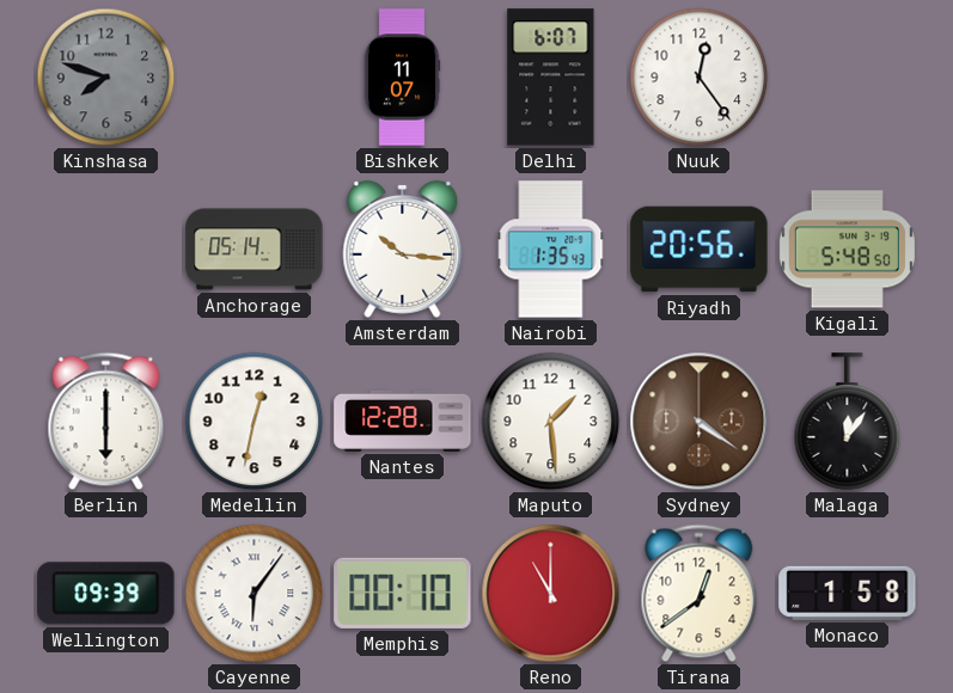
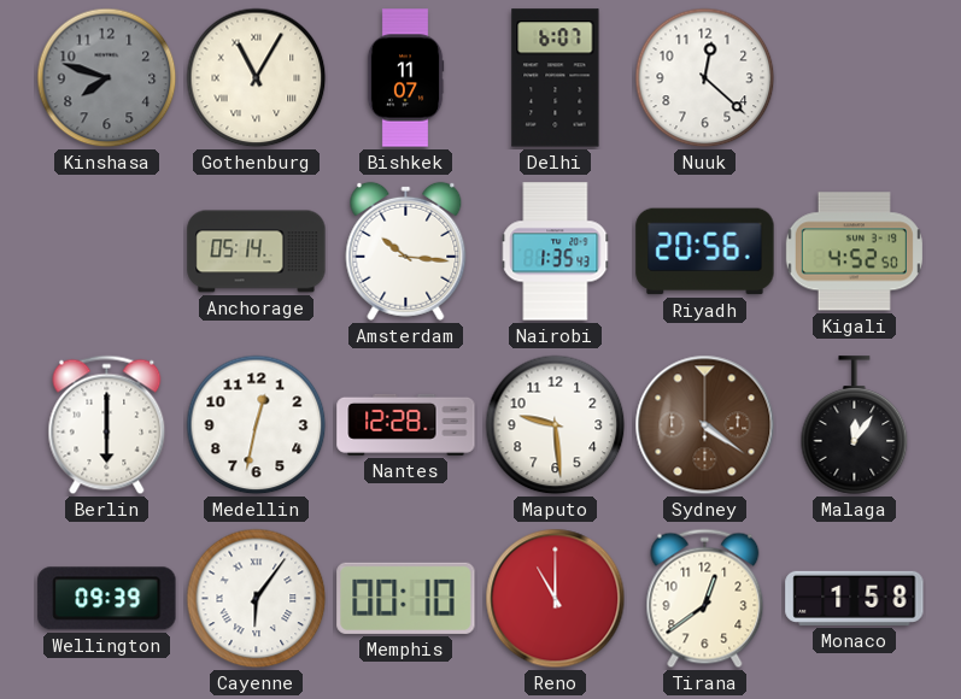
Gothenburg: none -> 11:05 (257, 78)
Nuuk: 12:24 -> 12:22 (705, 78)
Kigali: 5:48 -> 4:52 (854, 252)
Maputo: 1:29 -> 9:29 (556, 425)
